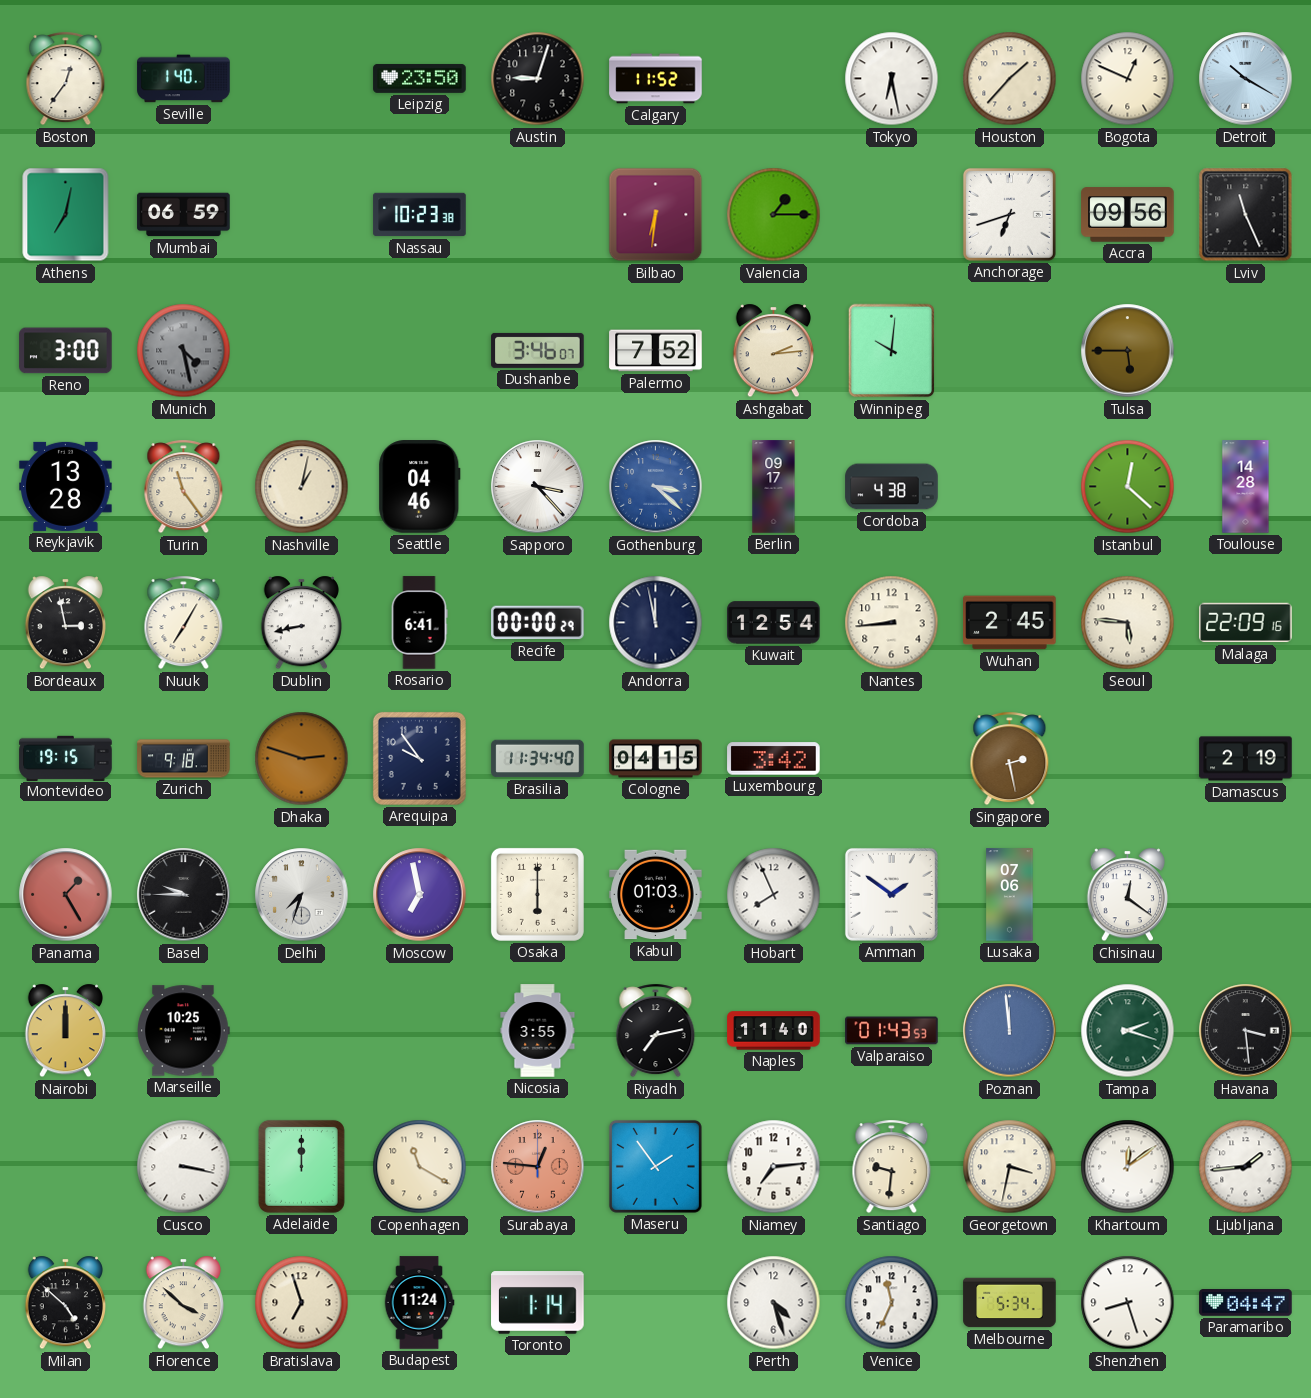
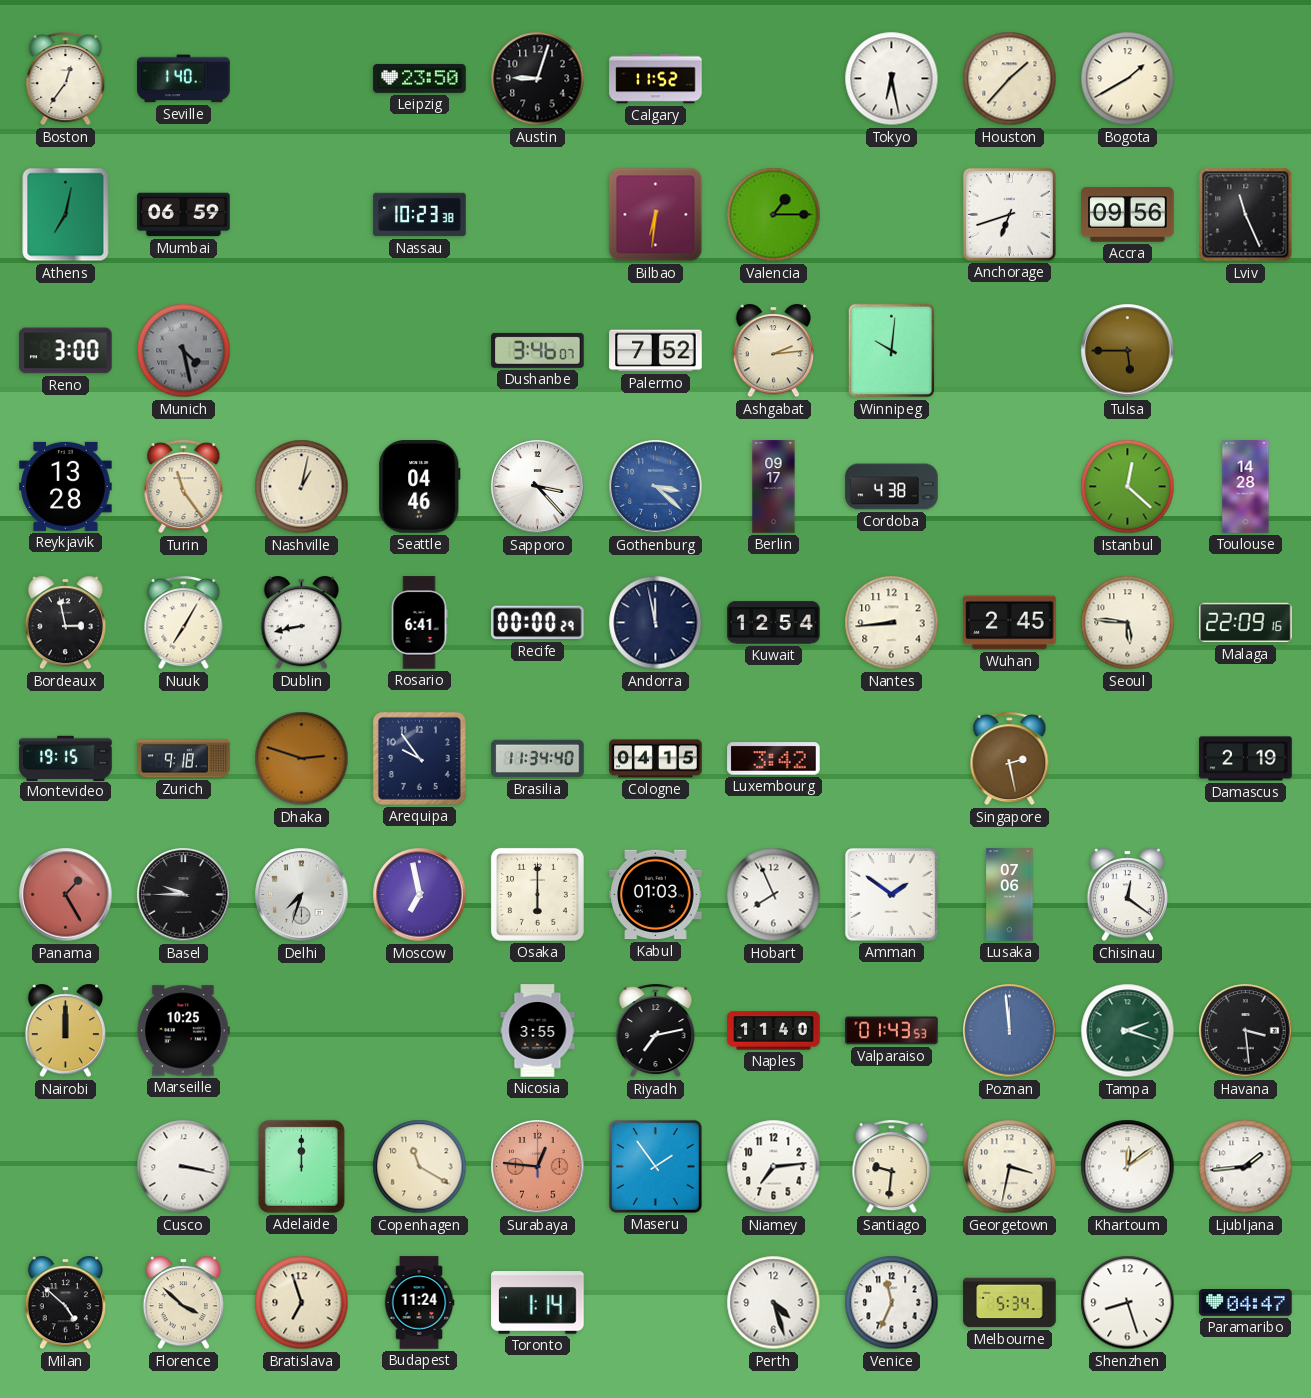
Bogota: 12:49 -> 1:40 (1128, 79)
Detroit: 10:20 -> none (1246, 79)
